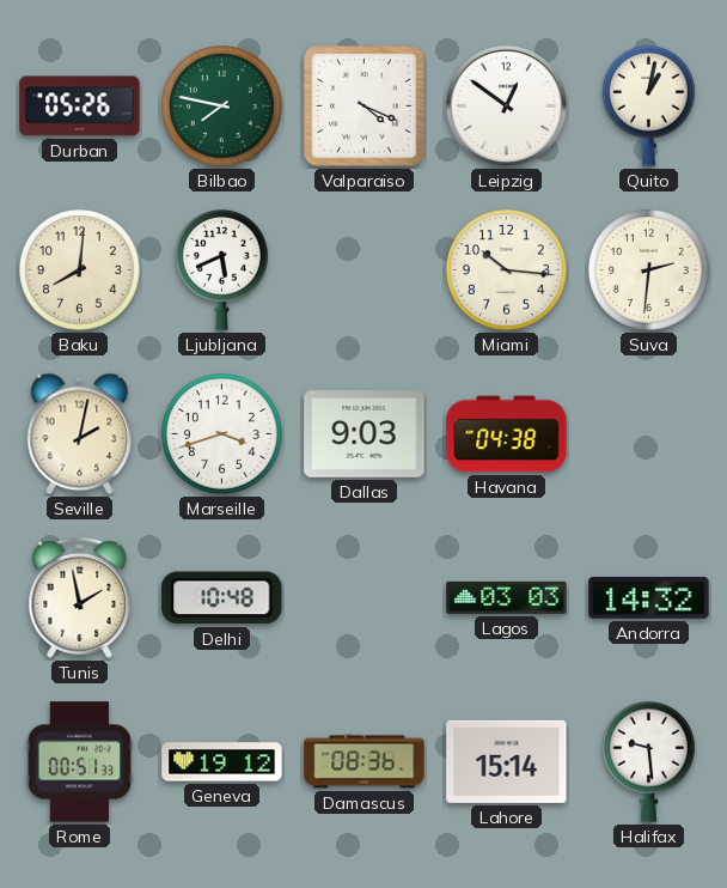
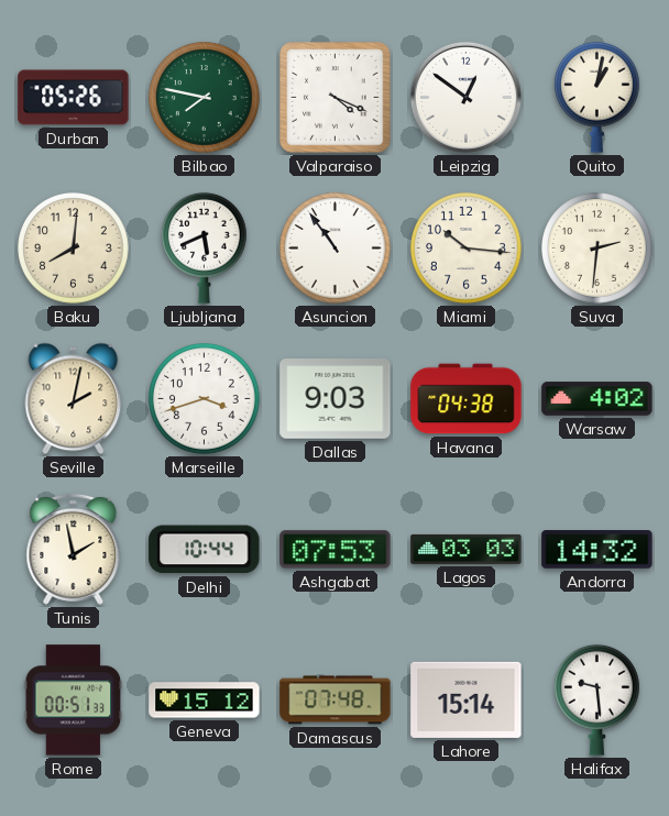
Asuncion: none -> 10:54 (336, 249)
Warsaw: none -> 4:02 (597, 399)
Delhi: 10:48 -> 10:44 (205, 550)
Ashgabat: none -> 07:53 (336, 550)
Geneva: 19:12 -> 15:12 (205, 701)
Damascus: 08:36 -> 07:48 (336, 701)
